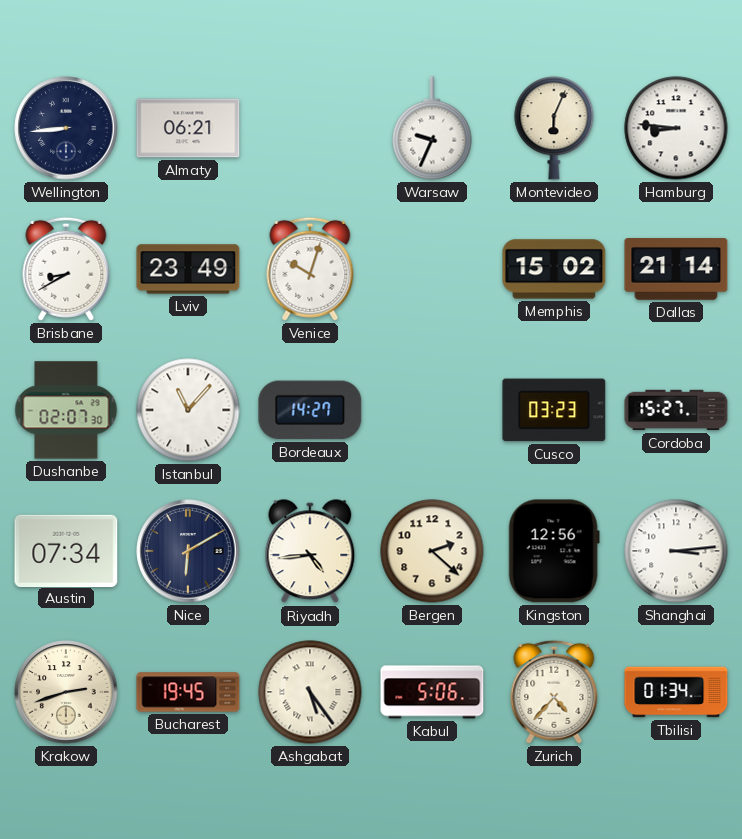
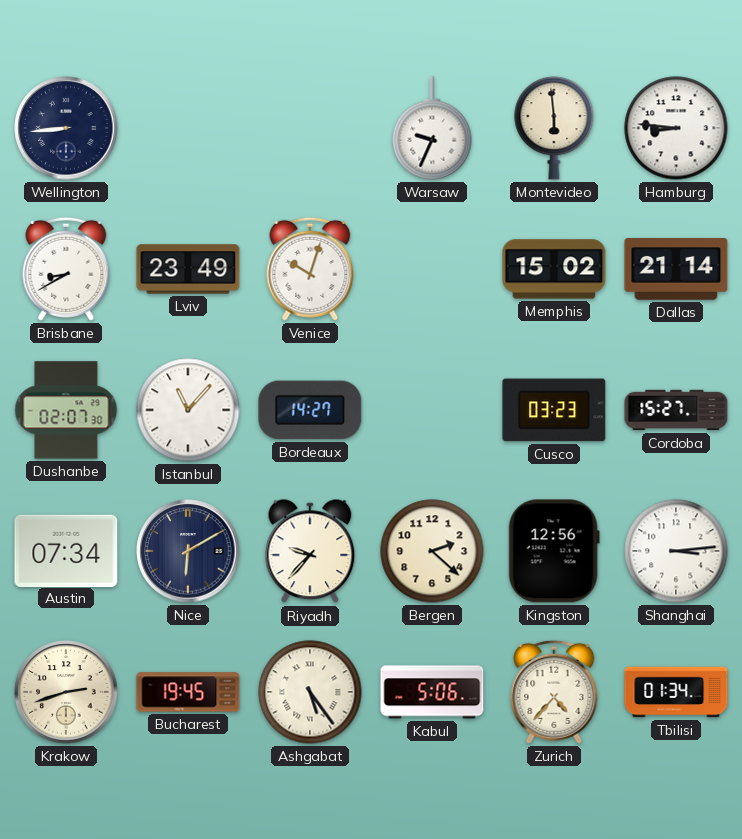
Almaty: 06:21 -> none (188, 128)
Montevideo: 6:04 -> 5:59 (554, 128)
Riyadh: 4:44 -> 9:37 (310, 552)
